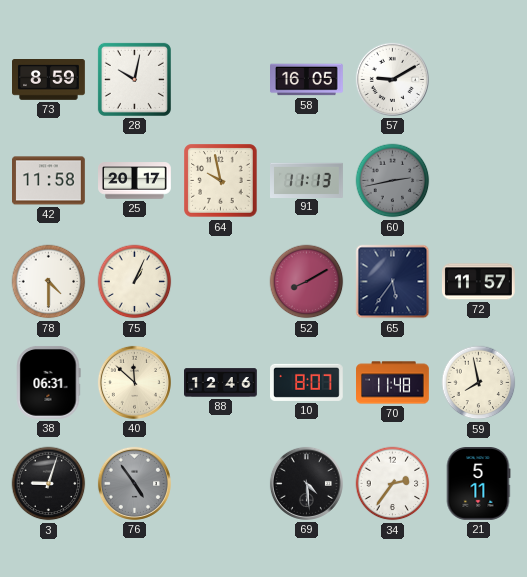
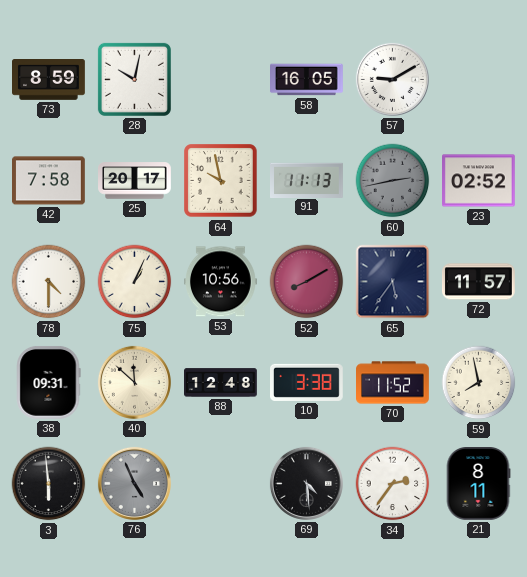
42: 11:58 -> 7:58 (49, 181)
23: none -> 02:52 (479, 181)
53: none -> 10:56 (221, 282)
38: 06:31 -> 09:31 (48, 383)
88: 12:46 -> 12:48 (221, 383)
10: 8:07 -> 3:38 (307, 382)
70: 11:48 -> 11:52 (393, 383)
3: 9:03 -> 5:59 (49, 484)
76: 4:54 -> 4:56 (134, 483)
21: 5:11 -> 8:11 (478, 484)
